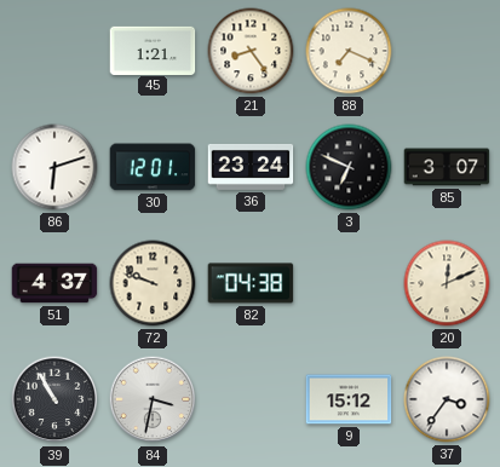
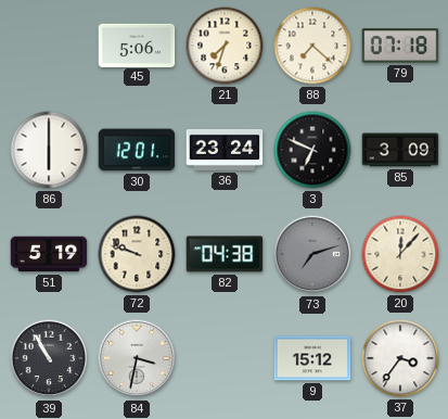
45: 1:21 -> 5:06 (137, 45)
21: 8:24 -> 7:33 (225, 46)
88: 7:19 -> 7:22 (312, 46)
79: none -> 07:18 (400, 46)
86: 6:12 -> 6:00 (49, 150)
85: 3:07 -> 3:09 (400, 150)
51: 4:37 -> 5:19 (49, 254)
73: none -> 7:12 (312, 254)
20: 12:11 -> 12:07 (400, 254)
